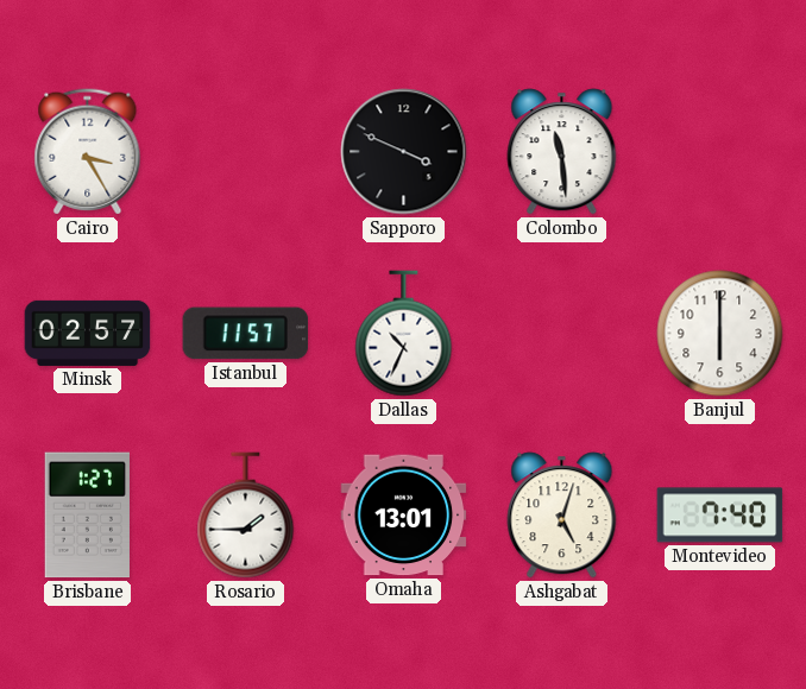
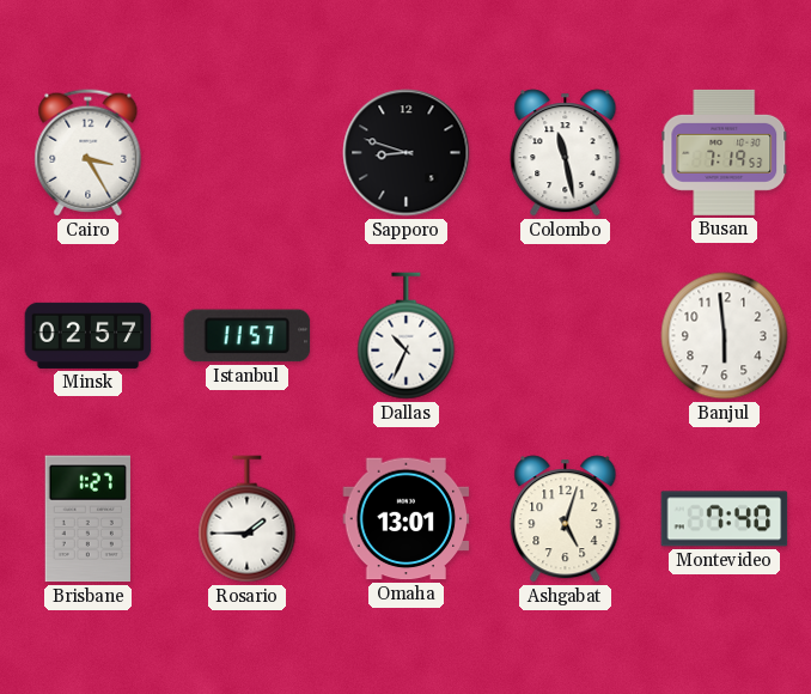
Sapporo: 3:49 -> 8:48 (407, 153)
Colombo: 11:29 -> 11:28 (566, 153)
Busan: none -> 7:19 (725, 152)
Banjul: 6:00 -> 5:59 (725, 336)
